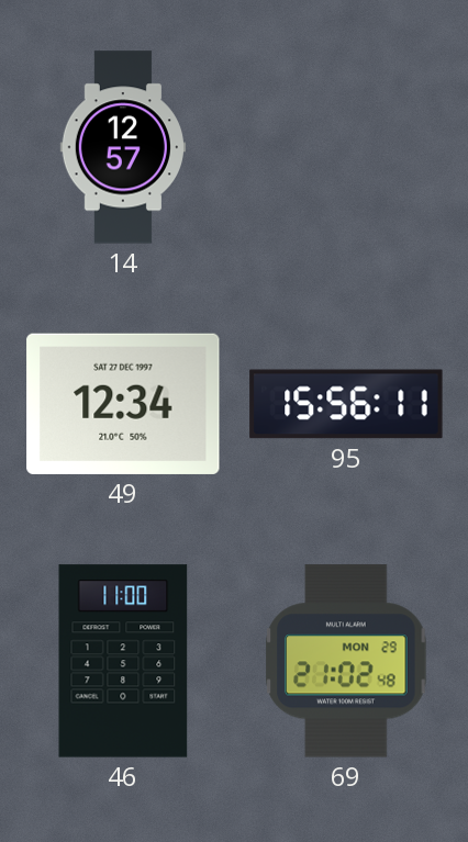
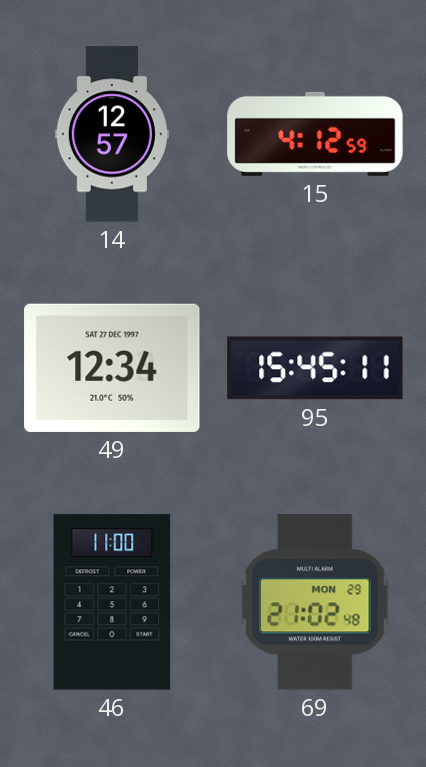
15: none -> 4:12 (315, 134)
95: 15:56 -> 15:45 (315, 368)
